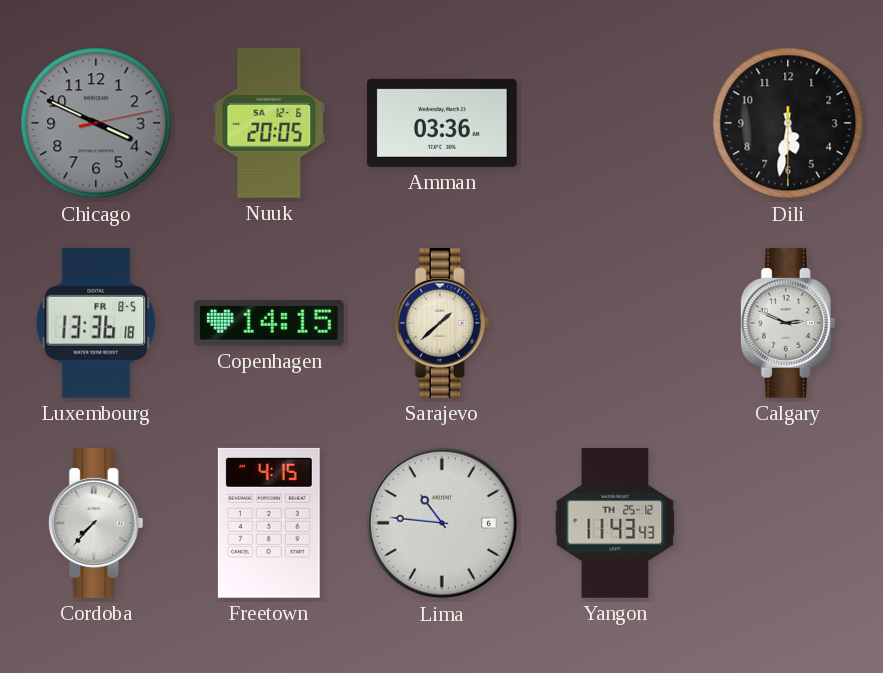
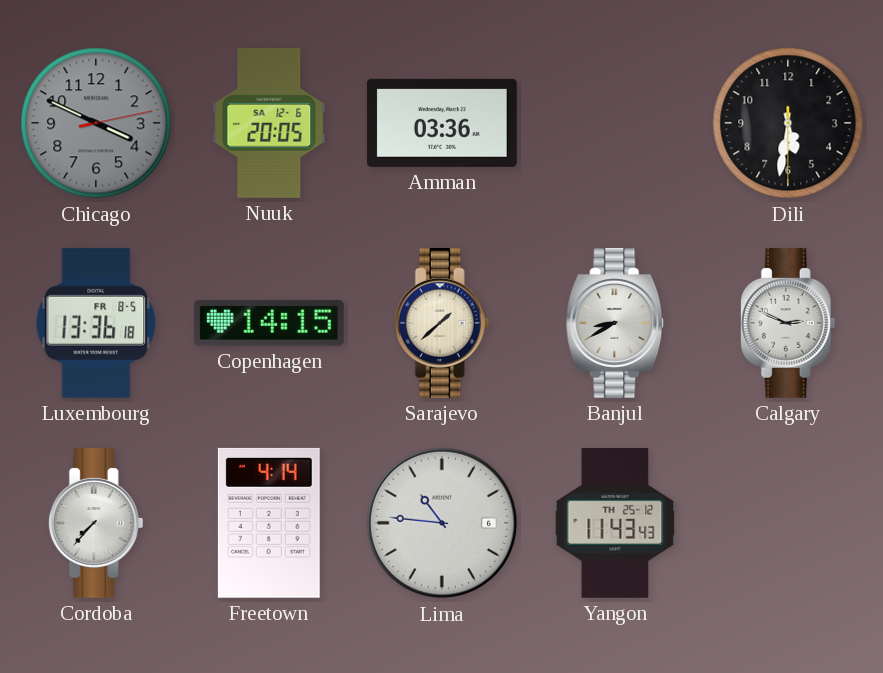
Banjul: none -> 8:40 (615, 323)
Freetown: 4:15 -> 4:14 (269, 523)
